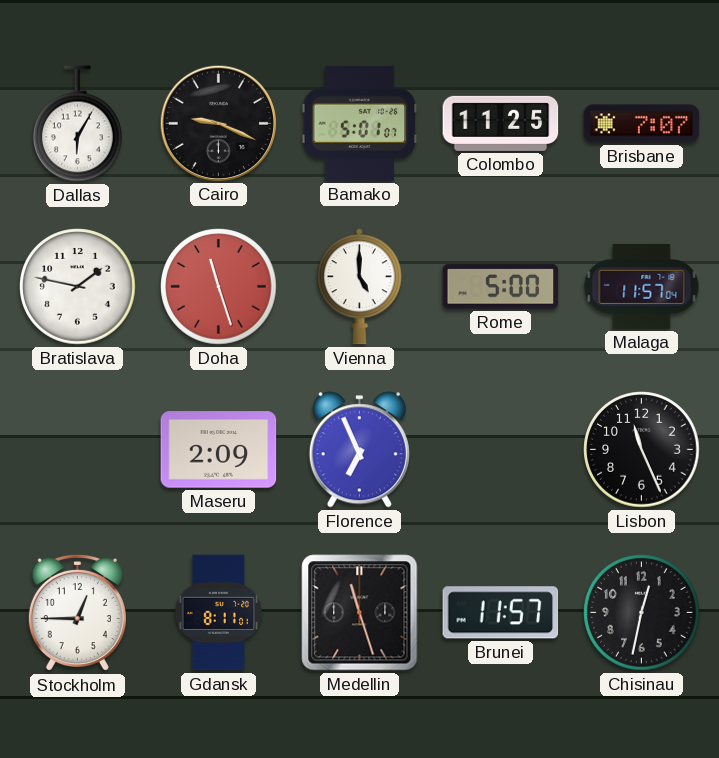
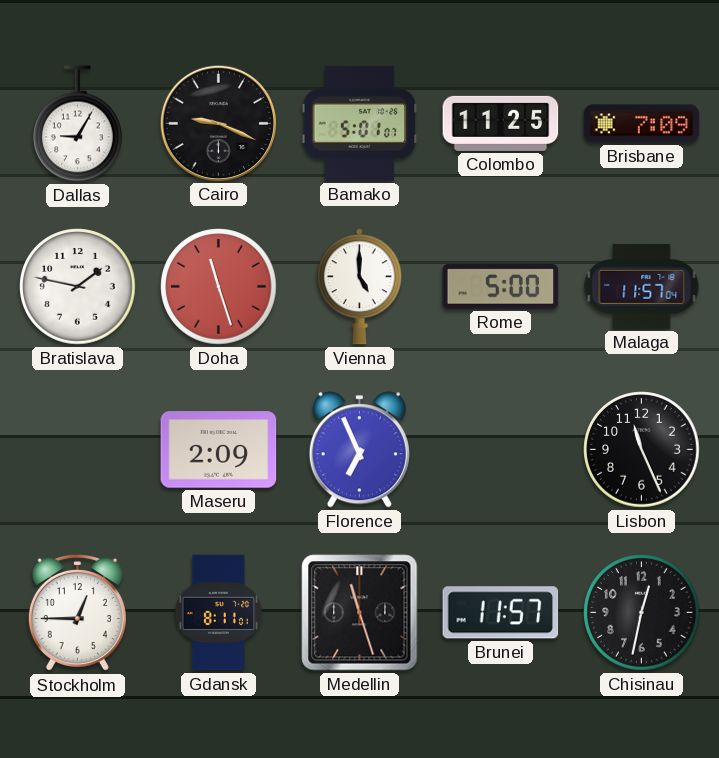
Dallas: 6:05 -> 9:05 (78, 124)
Brisbane: 7:07 -> 7:09 (642, 124)
